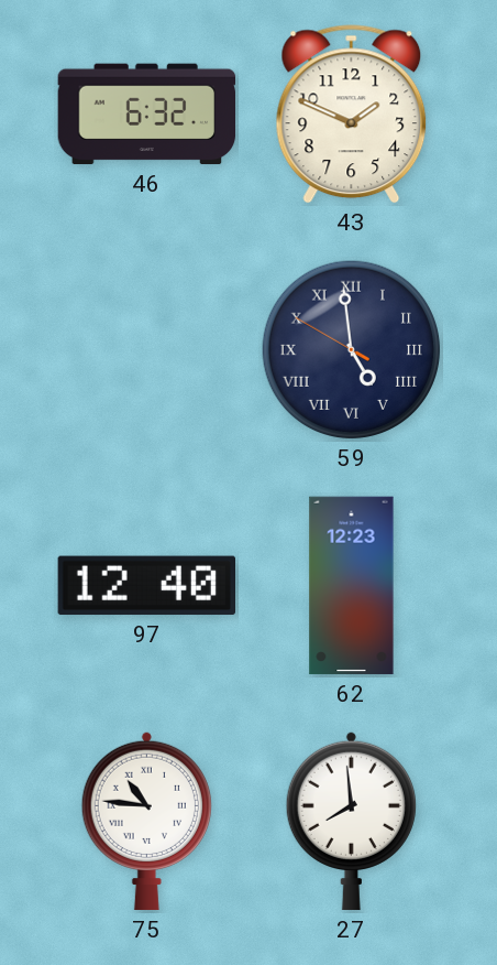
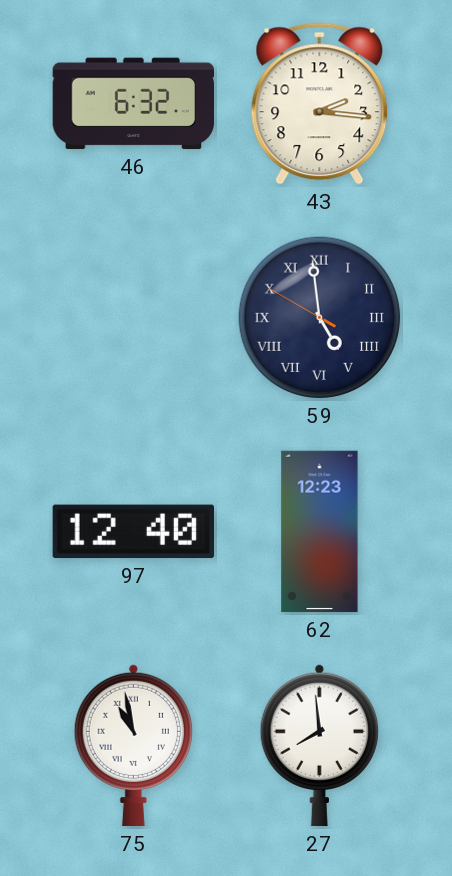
43: 1:49 -> 2:16 (320, 104)
75: 10:46 -> 10:58 (133, 745)
